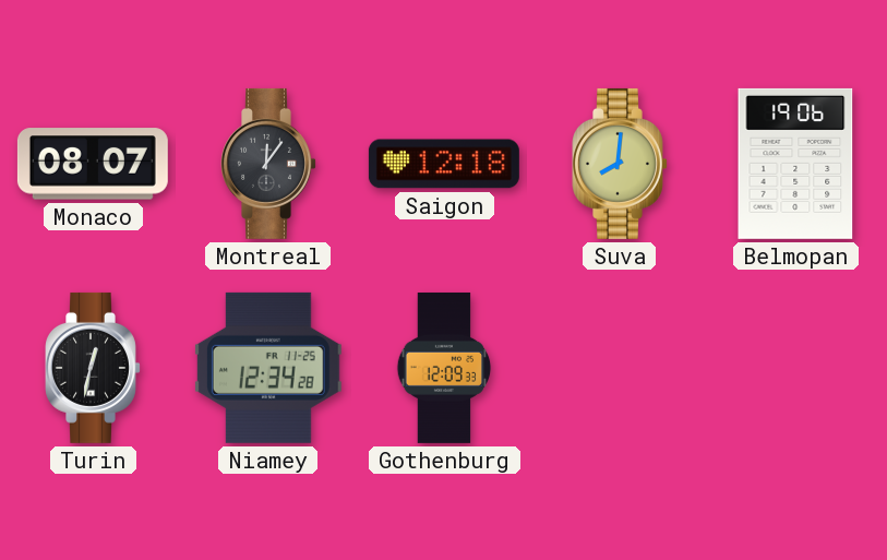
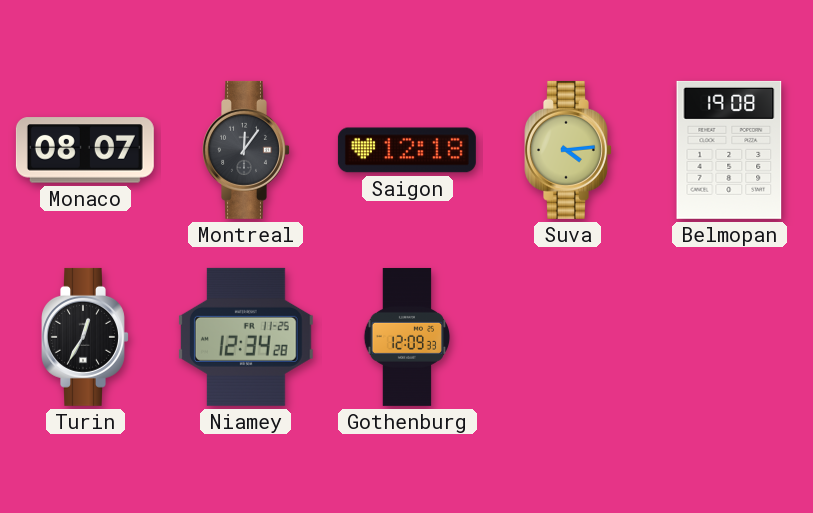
Suva: 8:01 -> 4:14 (568, 150)
Belmopan: 19:06 -> 19:08 (729, 150)
Turin: 12:32 -> 12:35 (85, 337)
